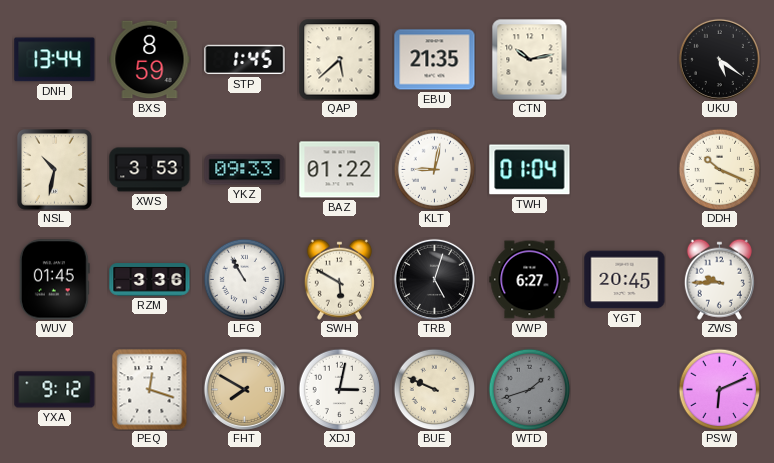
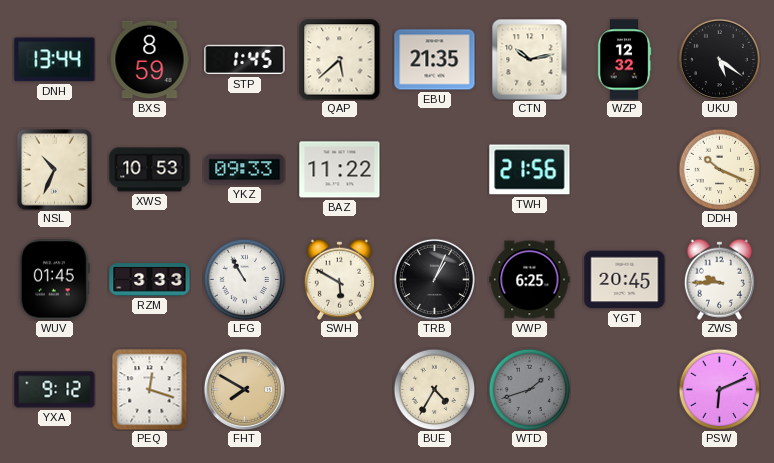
WZP: none -> 12:32 (624, 60)
NSL: 10:32 -> 10:34 (55, 170)
XWS: 3:53 -> 10:53 (150, 170)
BAZ: 01:22 -> 11:22 (340, 170)
KLT: 9:02 -> none (434, 169)
TWH: 01:04 -> 21:56 (530, 170)
RZM: 3:36 -> 3:33 (150, 280)
TRB: 5:03 -> 1:04 (434, 279)
VWP: 6:27 -> 6:25 (530, 280)
XDJ: 3:02 -> none (339, 389)
BUE: 9:49 -> 4:35 (434, 389)
